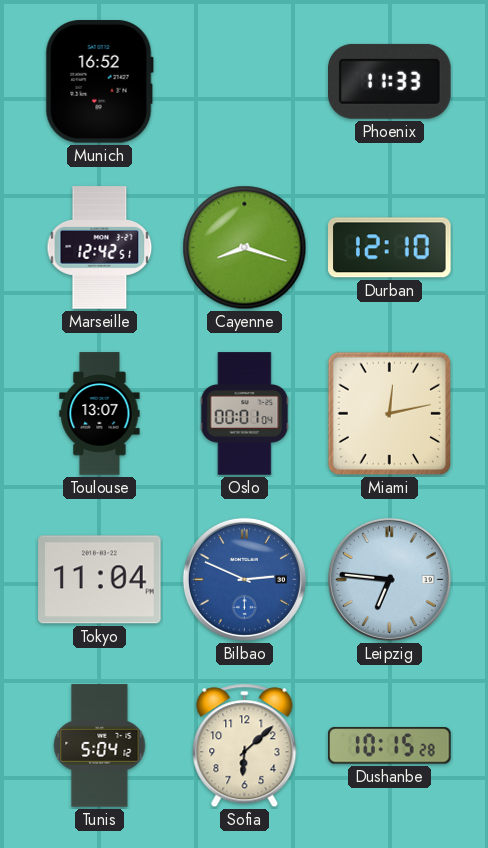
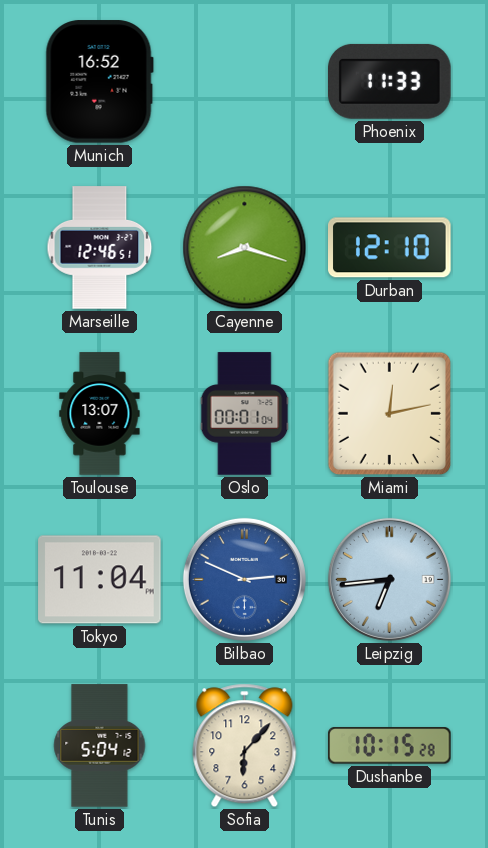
Marseille: 12:42 -> 12:46 (100, 248)
Leipzig: 6:46 -> 6:44 (389, 579)
Sofia: 6:08 -> 6:07 (245, 746)
